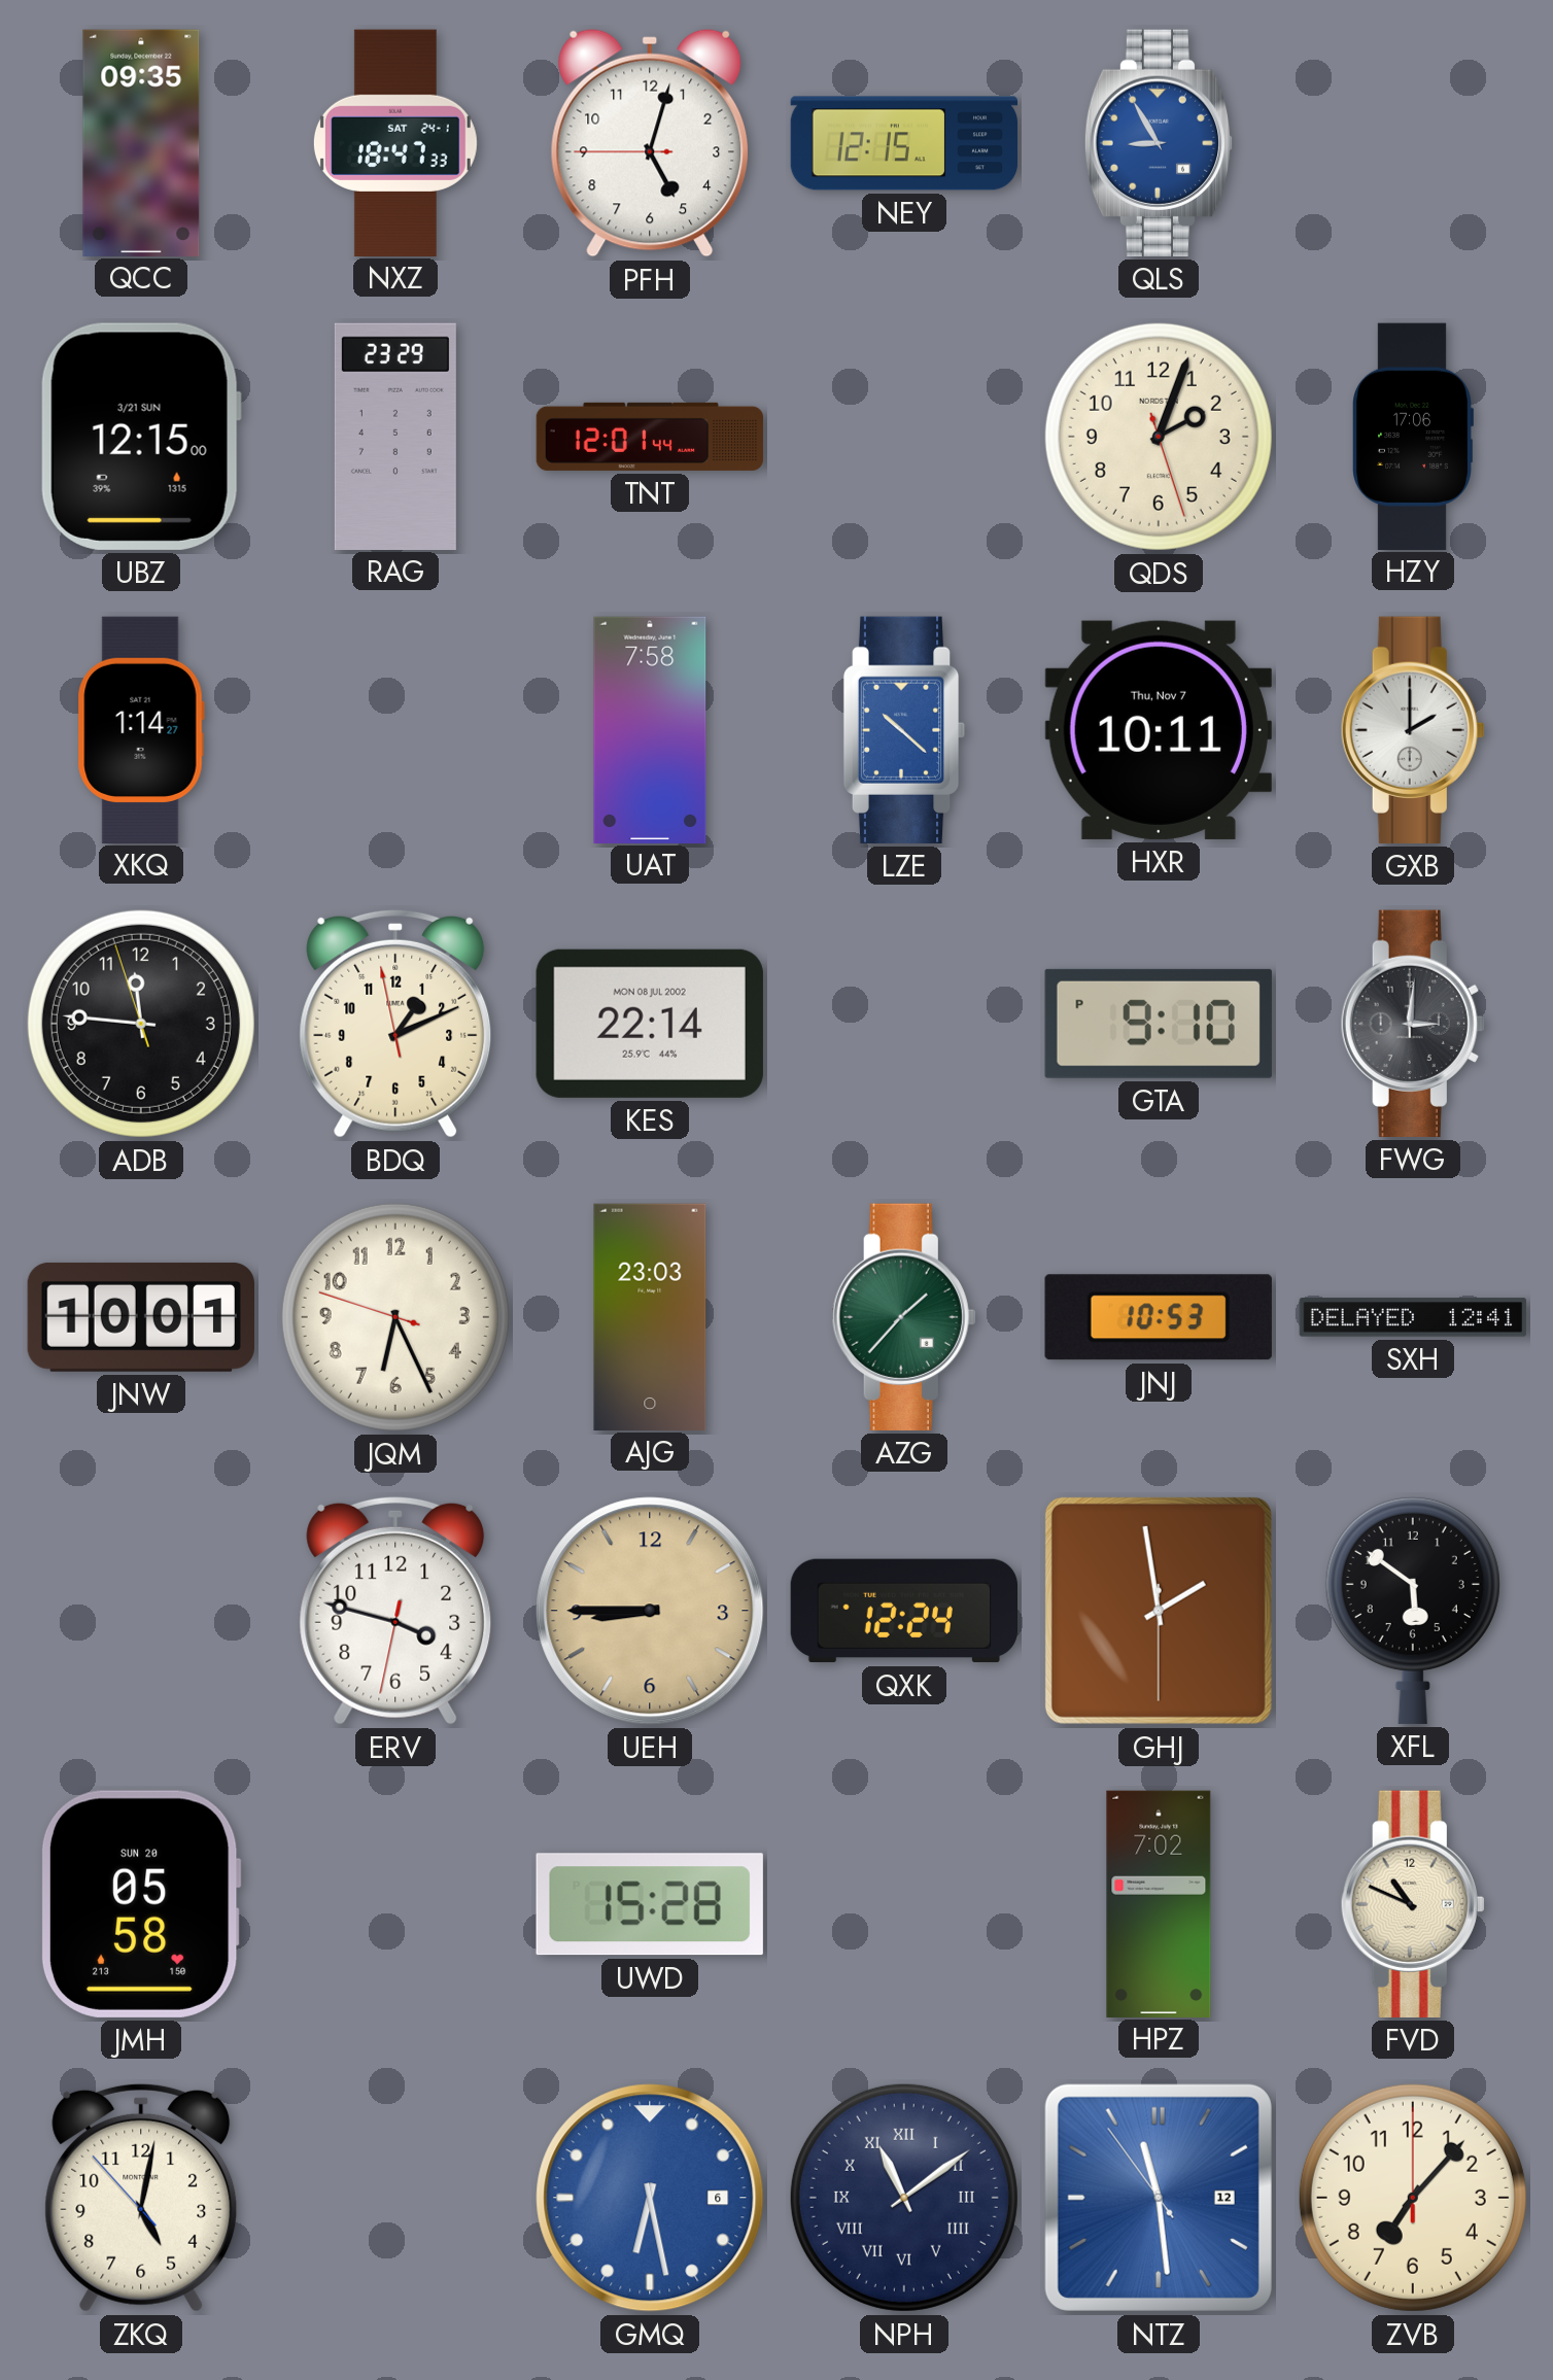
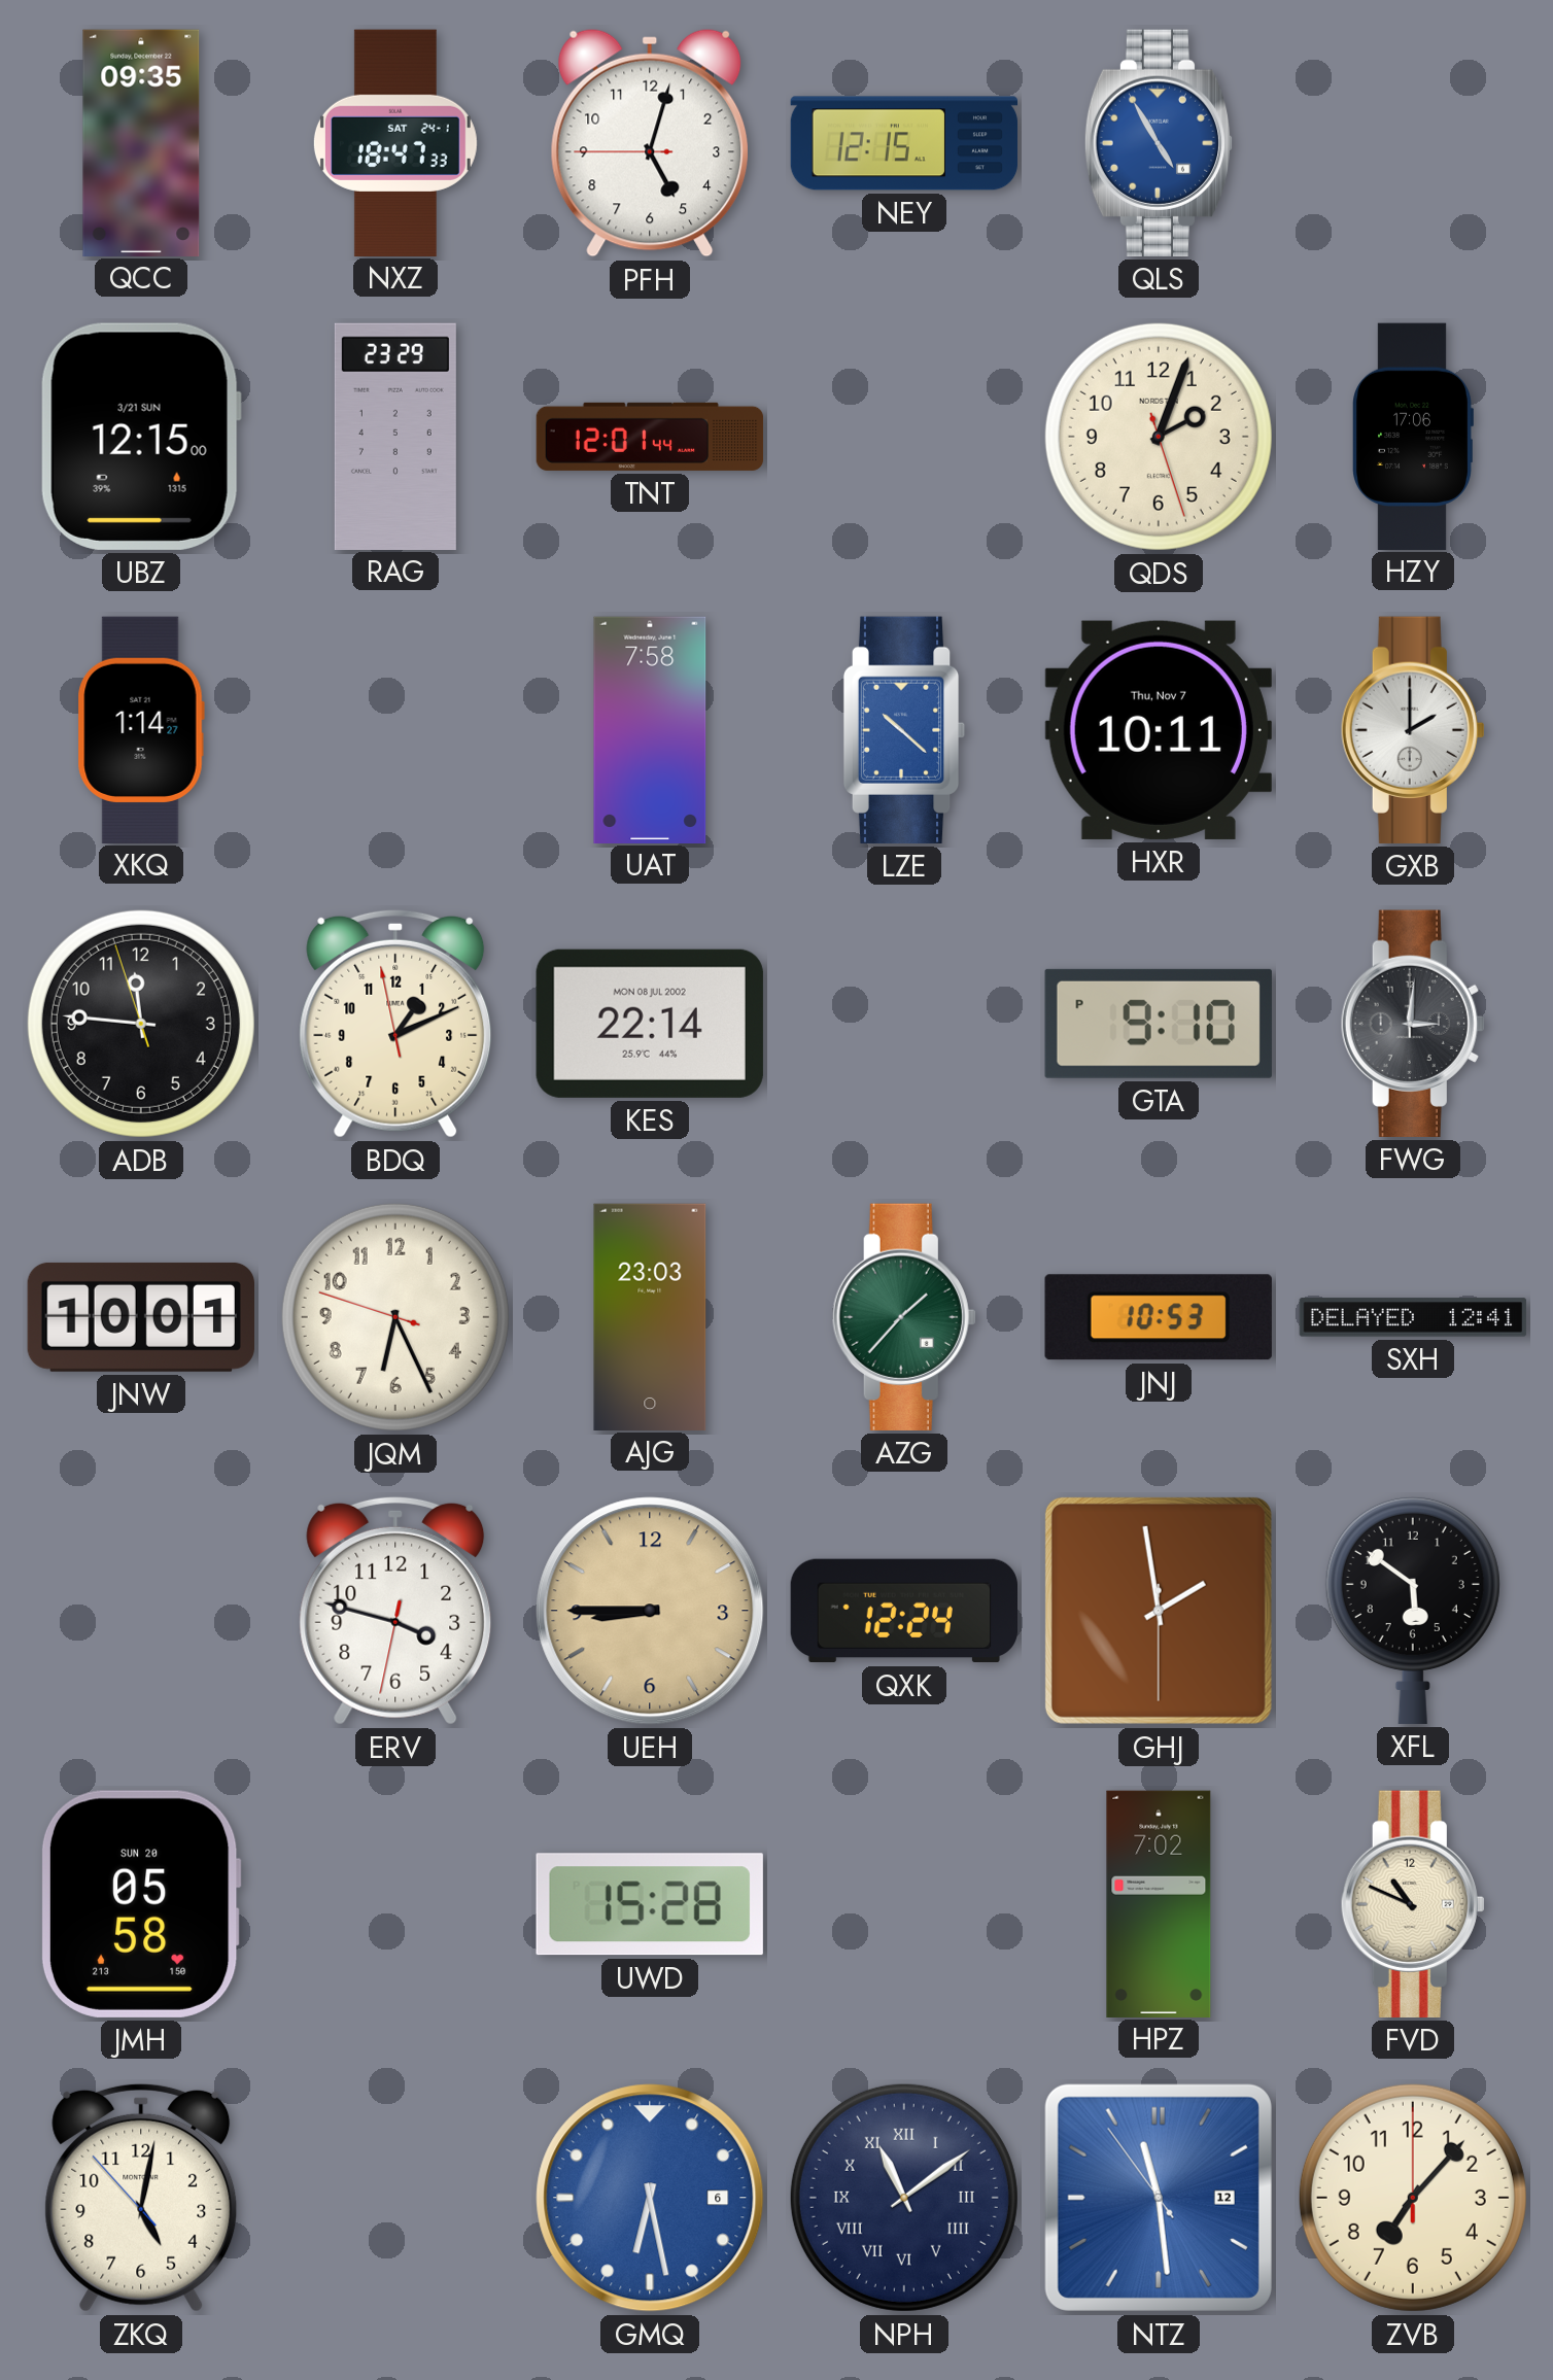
QLS: 8:55 -> 4:55 (1159, 143)
